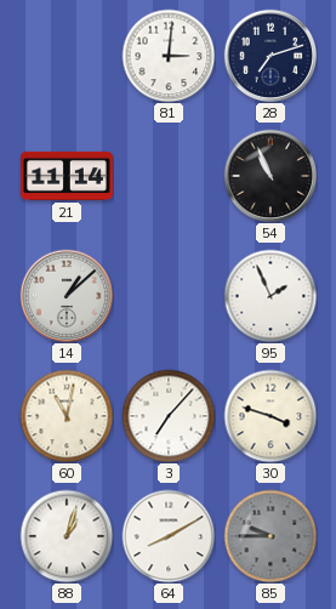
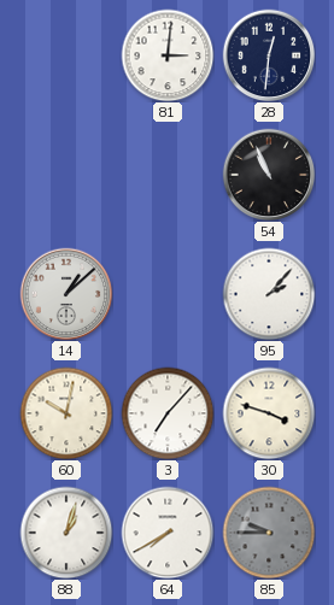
28: 7:12 -> 12:31 (269, 55)
21: 11:14 -> none (68, 176)
95: 1:56 -> 2:07 (269, 294)
60: 11:02 -> 10:02 (66, 413)
64: 8:10 -> 7:40 (168, 533)
